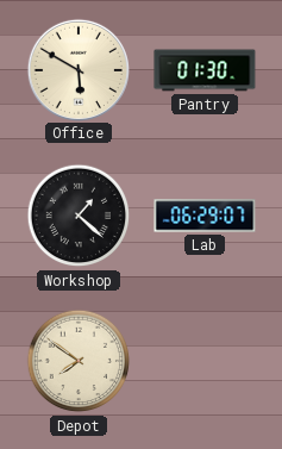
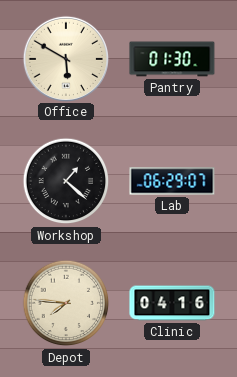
Depot: 7:51 -> 7:46 (66, 303)
Clinic: none -> 04:16 (172, 303)
